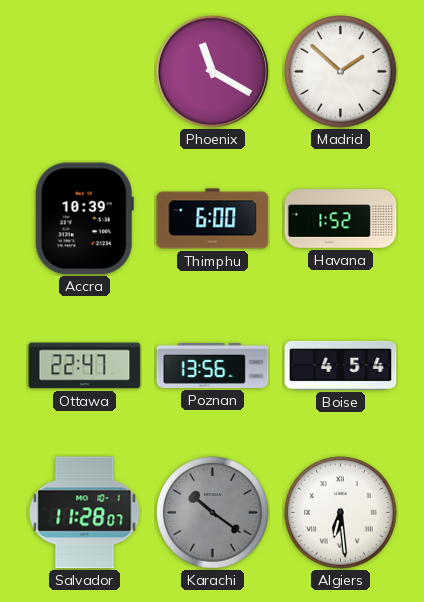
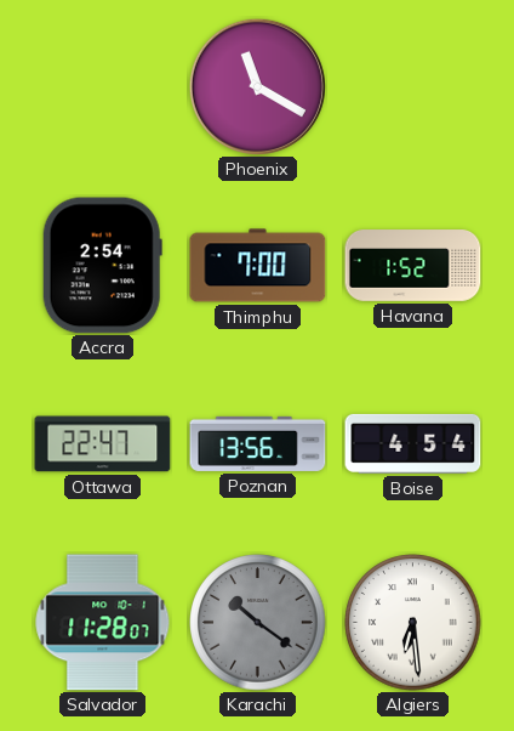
Madrid: 1:52 -> none (341, 72)
Accra: 10:39 -> 2:54 (102, 266)
Thimphu: 6:00 -> 7:00 (258, 266)
